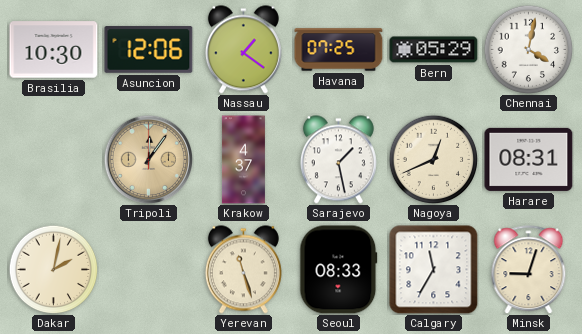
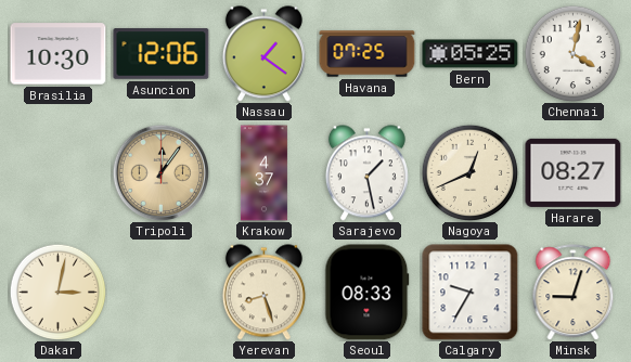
Bern: 05:29 -> 05:25 (471, 54)
Harare: 08:31 -> 08:27 (574, 172)
Dakar: 2:02 -> 3:02 (57, 292)
Yerevan: 11:27 -> 8:27 (263, 293)
Calgary: 11:35 -> 9:35 (471, 293)
